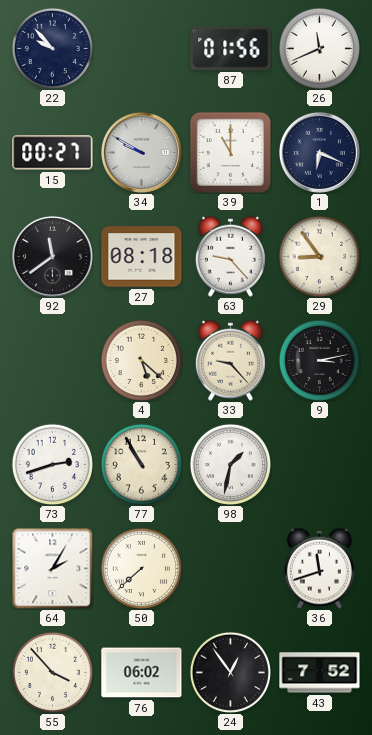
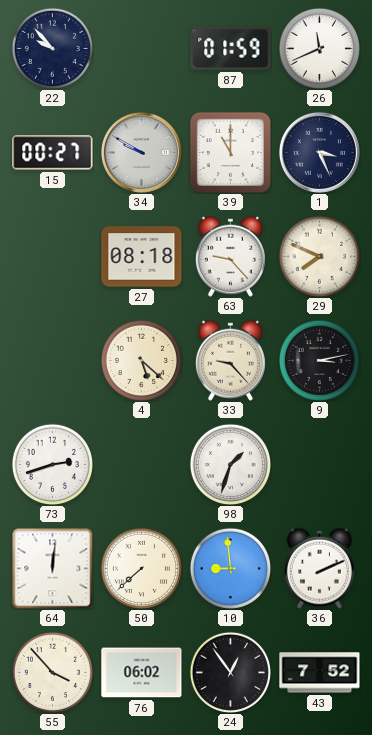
87: 01:56 -> 01:59 (231, 48)
1: 6:19 -> 3:26 (319, 152)
92: 11:39 -> none (52, 256)
29: 8:54 -> 7:49 (319, 256)
77: 10:55 -> none (141, 464)
98: 1:32 -> 1:33 (230, 464)
64: 2:05 -> 12:01 (52, 568)
10: none -> 8:59 (230, 568)
36: 11:42 -> 2:11 (319, 568)
